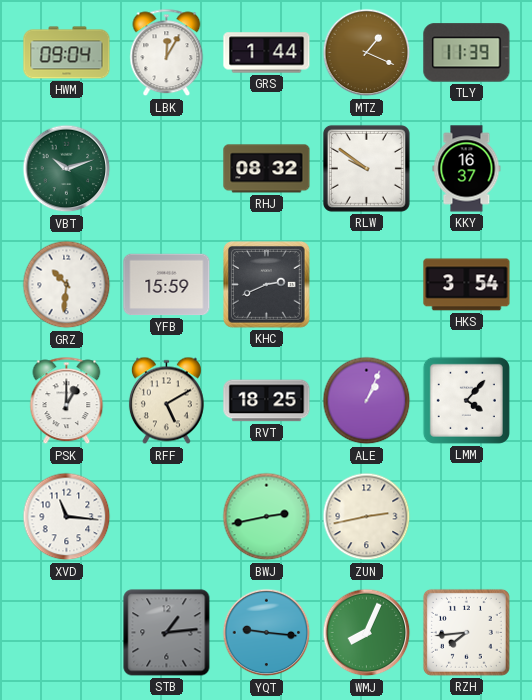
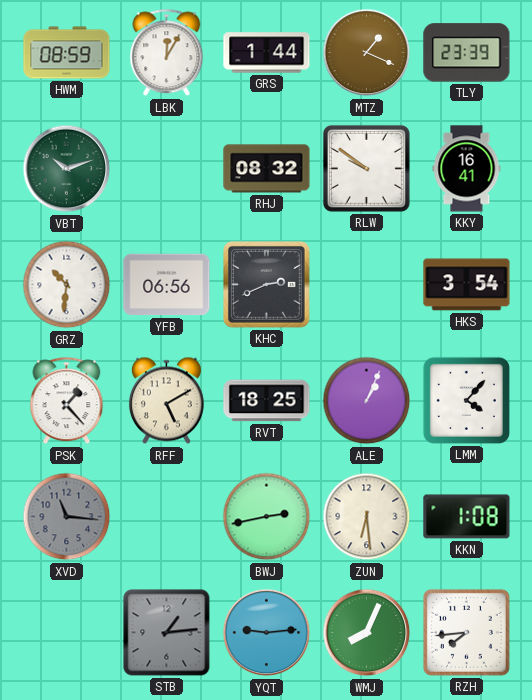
HWM: 09:04 -> 08:59 (67, 53)
TLY: 11:39 -> 23:39 (467, 53)
KKY: 16:37 -> 16:41 (467, 169)
YFB: 15:59 -> 06:56 (167, 285)
PSK: 1:00 -> 1:23 (67, 401)
XVD dial: white -> grey (67, 517)
ZUN: 2:43 -> 6:29 (367, 517)
KKN: none -> 1:08 (467, 517)
YQT: 9:16 -> 9:14 (267, 633)
